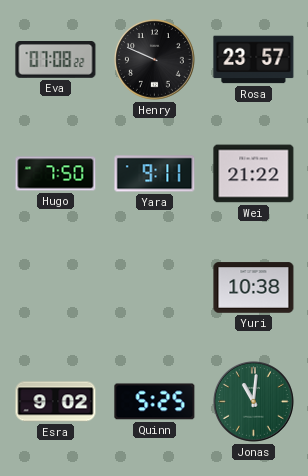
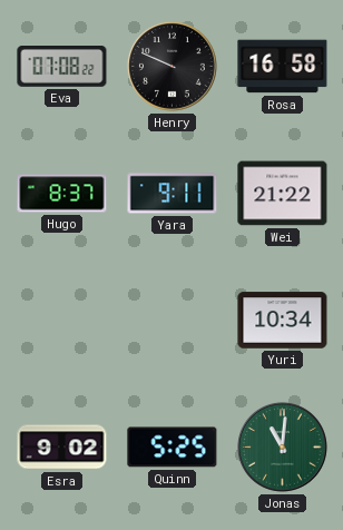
Rosa: 23:57 -> 16:58 (283, 67)
Hugo: 7:50 -> 8:37 (62, 194)
Yuri: 10:38 -> 10:34 (283, 321)
